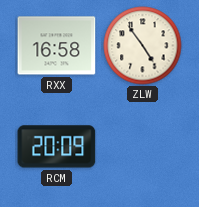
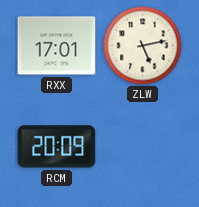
RXX: 16:58 -> 17:01 (57, 46)
ZLW: 4:54 -> 5:13 (143, 46)
